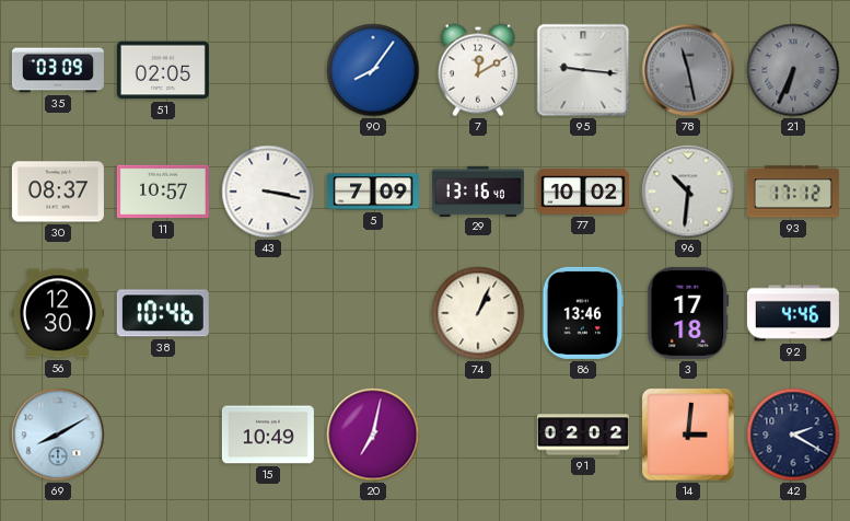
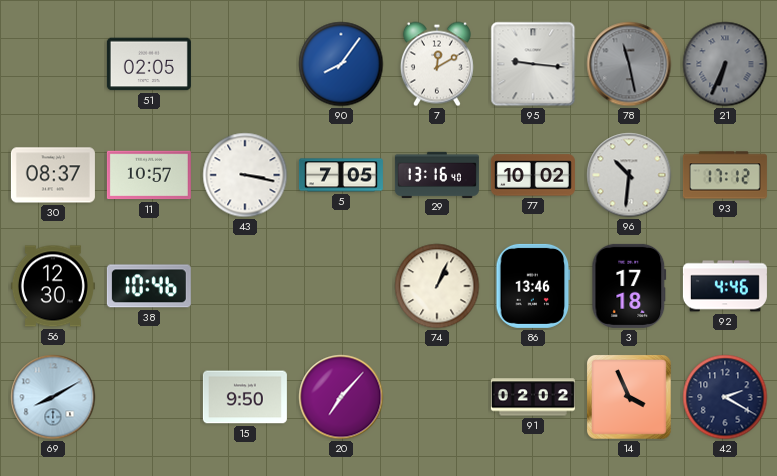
35: 03:09 -> none (58, 70)
5: 7:09 -> 7:05 (341, 175)
15: 10:49 -> 9:50 (245, 397)
20: 7:02 -> 7:07 (341, 397)
14: 3:01 -> 3:56 (630, 398)
